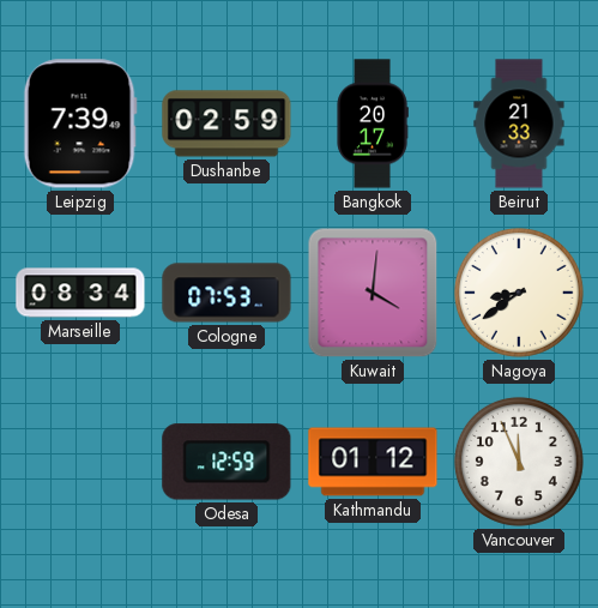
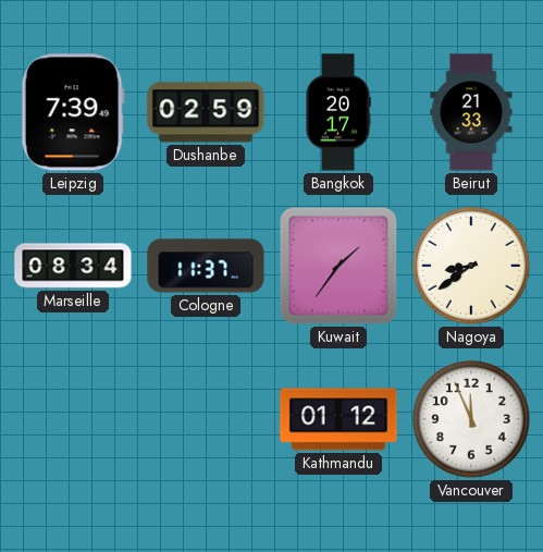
Cologne: 07:53 -> 11:37 (206, 266)
Kuwait: 4:01 -> 1:36 (338, 266)
Odesa: 12:59 -> none (226, 462)
